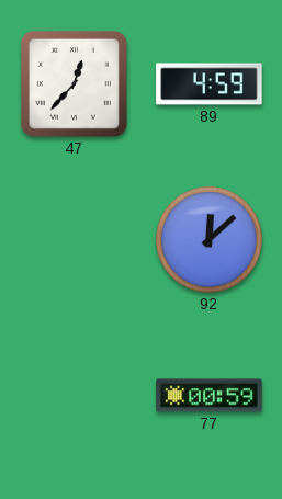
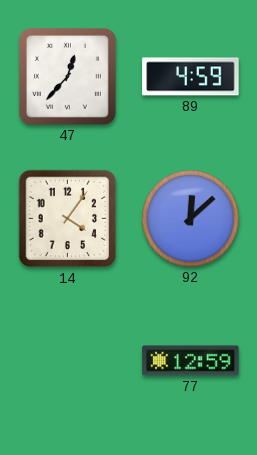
14: none -> 4:06 (68, 219)
77: 00:59 -> 12:59 (191, 361)
